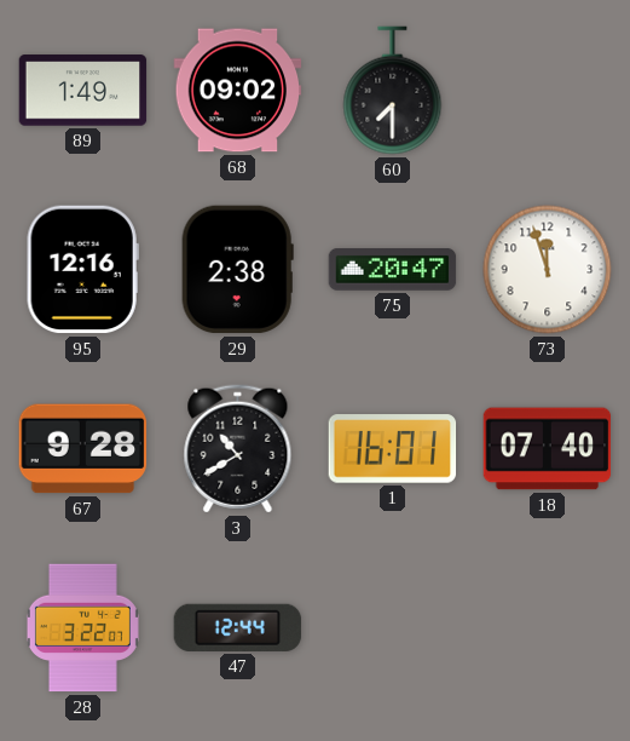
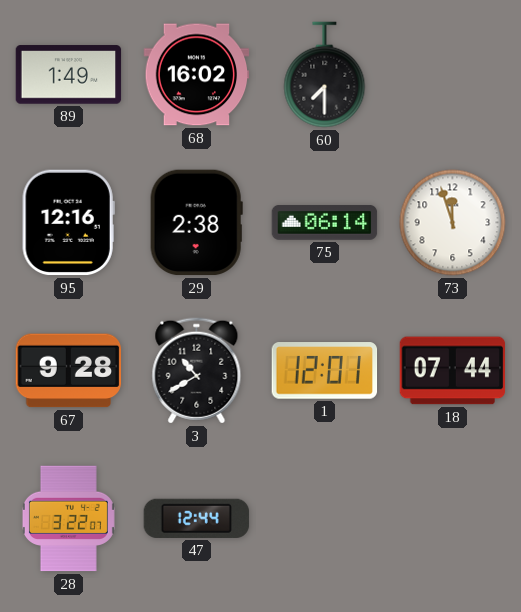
68: 09:02 -> 16:02 (197, 75)
75: 20:47 -> 06:14 (325, 223)
1: 16:01 -> 12:01 (325, 371)
18: 07:40 -> 07:44 (453, 371)
